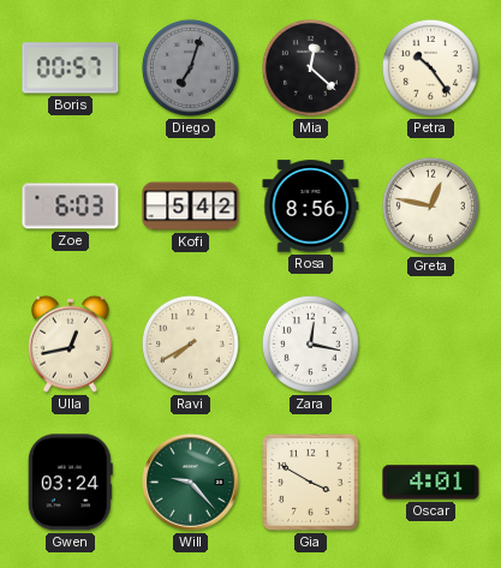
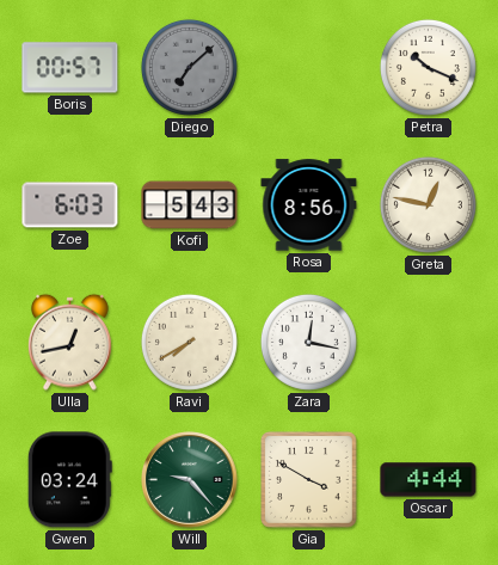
Diego: 7:03 -> 7:08 (189, 67)
Mia: 12:22 -> none (310, 67)
Petra: 10:24 -> 10:19 (428, 67)
Kofi: 5:42 -> 5:43 (190, 205)
Oscar: 4:01 -> 4:44 (429, 480)
